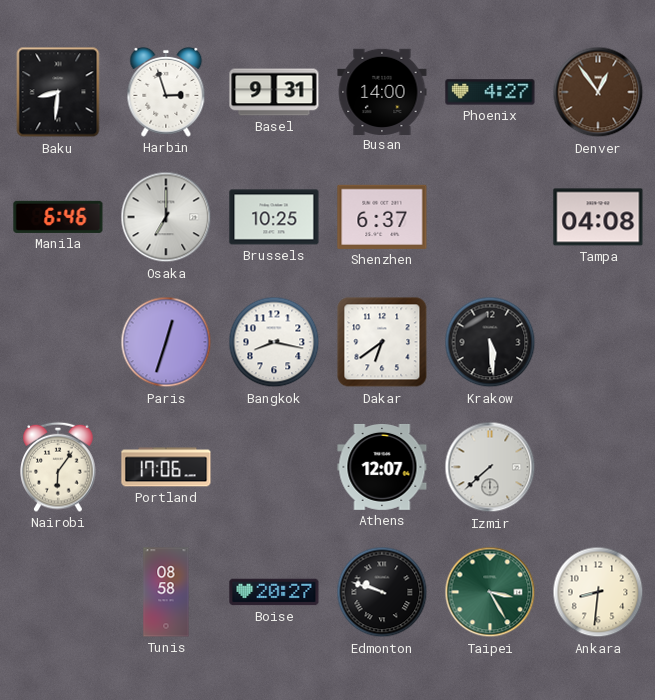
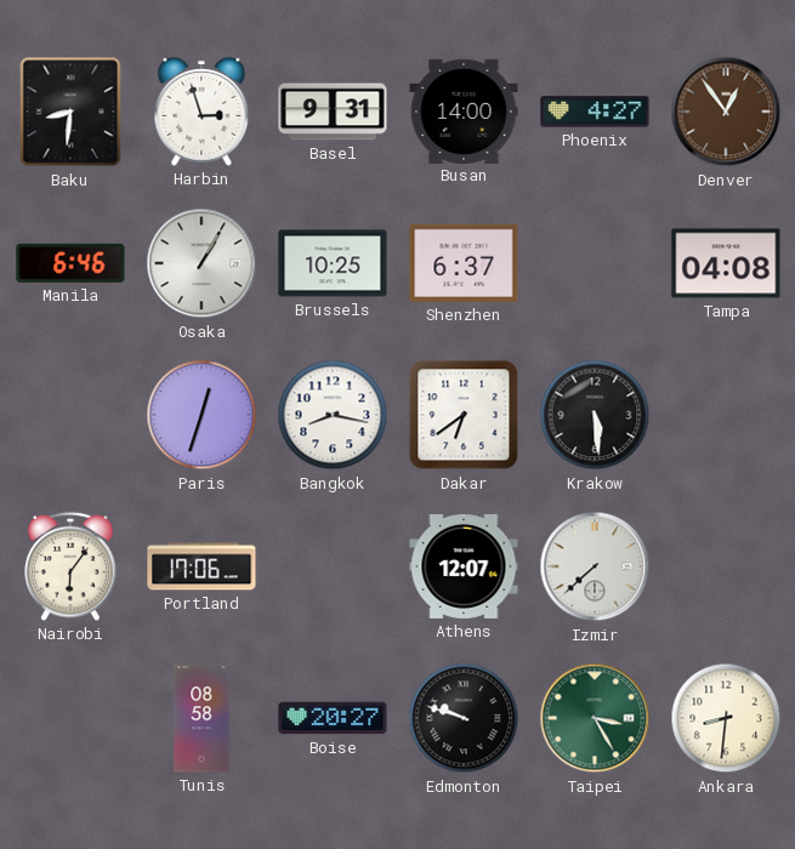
Osaka: 7:00 -> 1:05 (201, 263)
